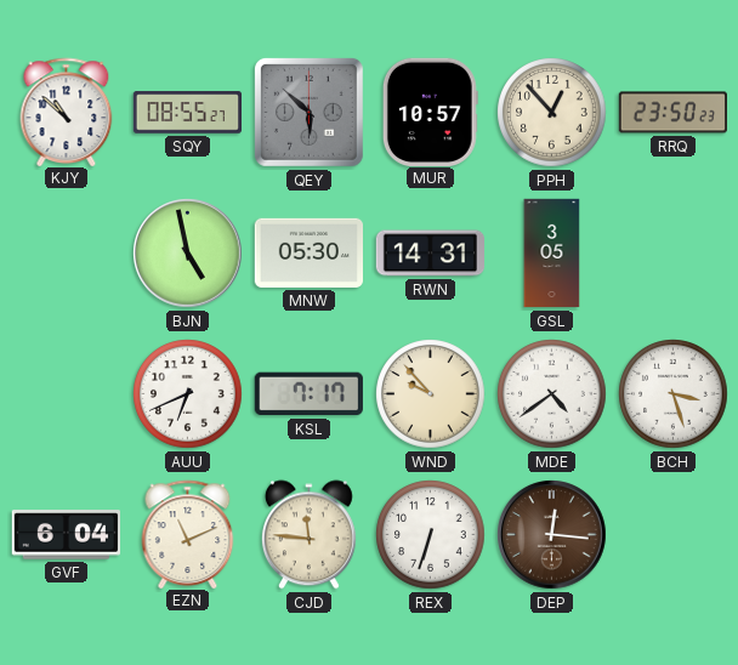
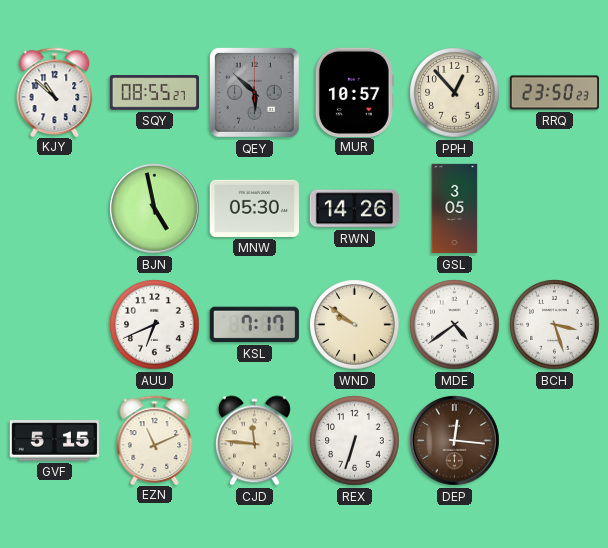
RWN: 14:31 -> 14:26 (354, 209)
WND: 9:53 -> 9:51 (355, 325)
GVF: 6:04 -> 5:15 (54, 441)
